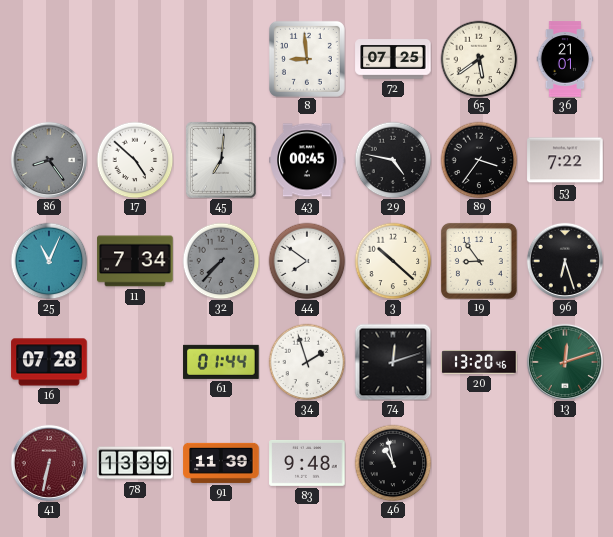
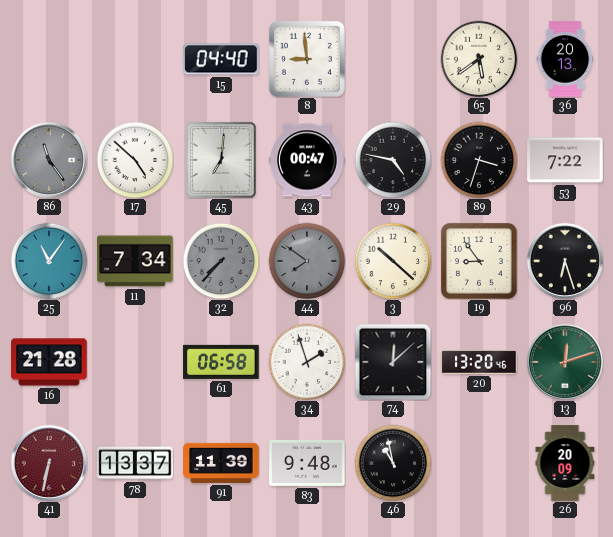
15: none -> 04:40 (221, 59)
72: 07:25 -> none (393, 60)
36: 21:01 -> 20:13 (565, 59)
86: 8:24 -> 11:24 (49, 160)
43: 00:45 -> 00:47 (307, 160)
89: 3:36 -> 3:33 (479, 160)
25: 11:04 -> 11:06 (49, 261)
44 dial: white -> grey (307, 261)
16: 07:28 -> 21:28 (49, 362)
61: 01:44 -> 06:58 (221, 362)
74: 12:12 -> 12:08 (393, 362)
78: 13:39 -> 13:37 (135, 463)
26: none -> 20:09 (565, 463)
